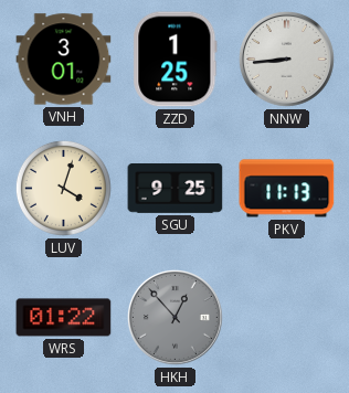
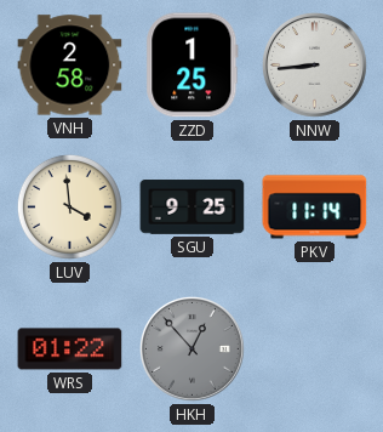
VNH: 3:01 -> 2:58 (70, 66)
LUV: 4:03 -> 3:59 (69, 206)
PKV: 11:13 -> 11:14 (315, 208)
